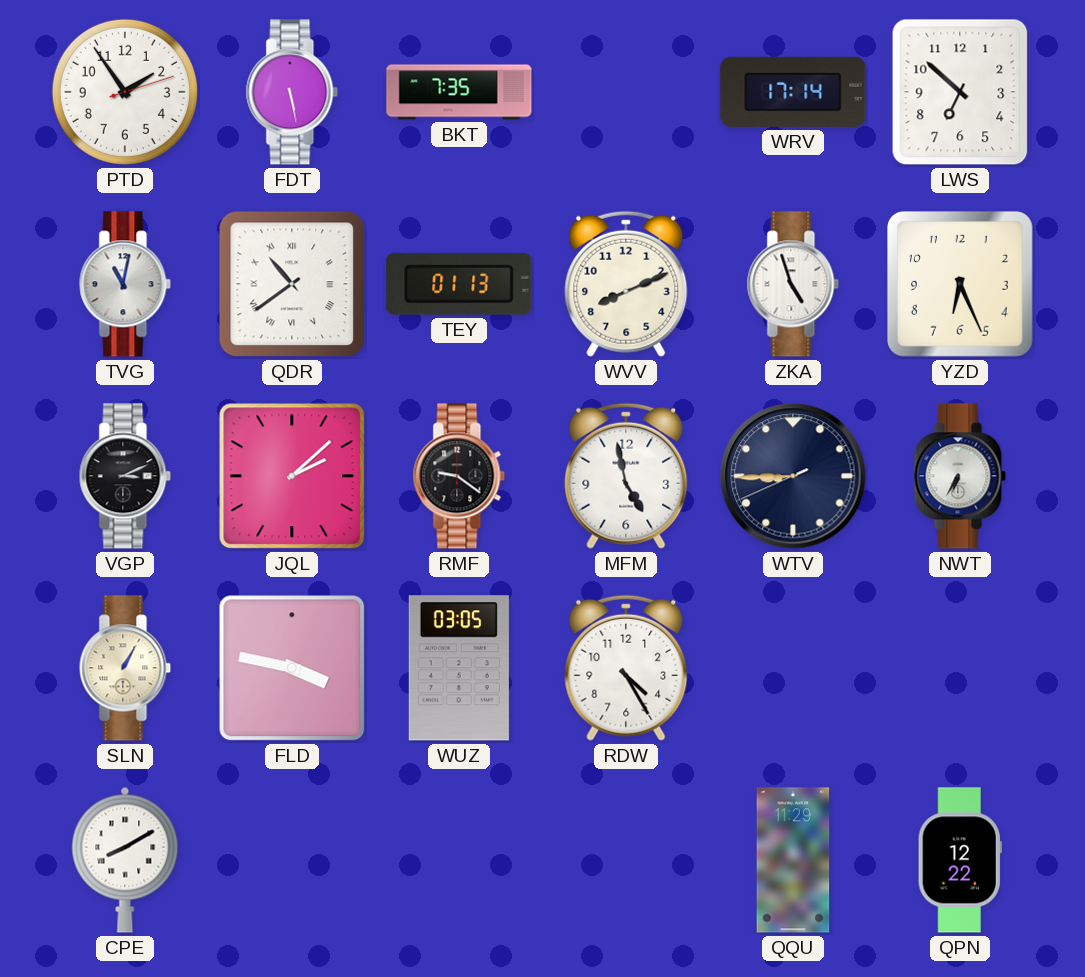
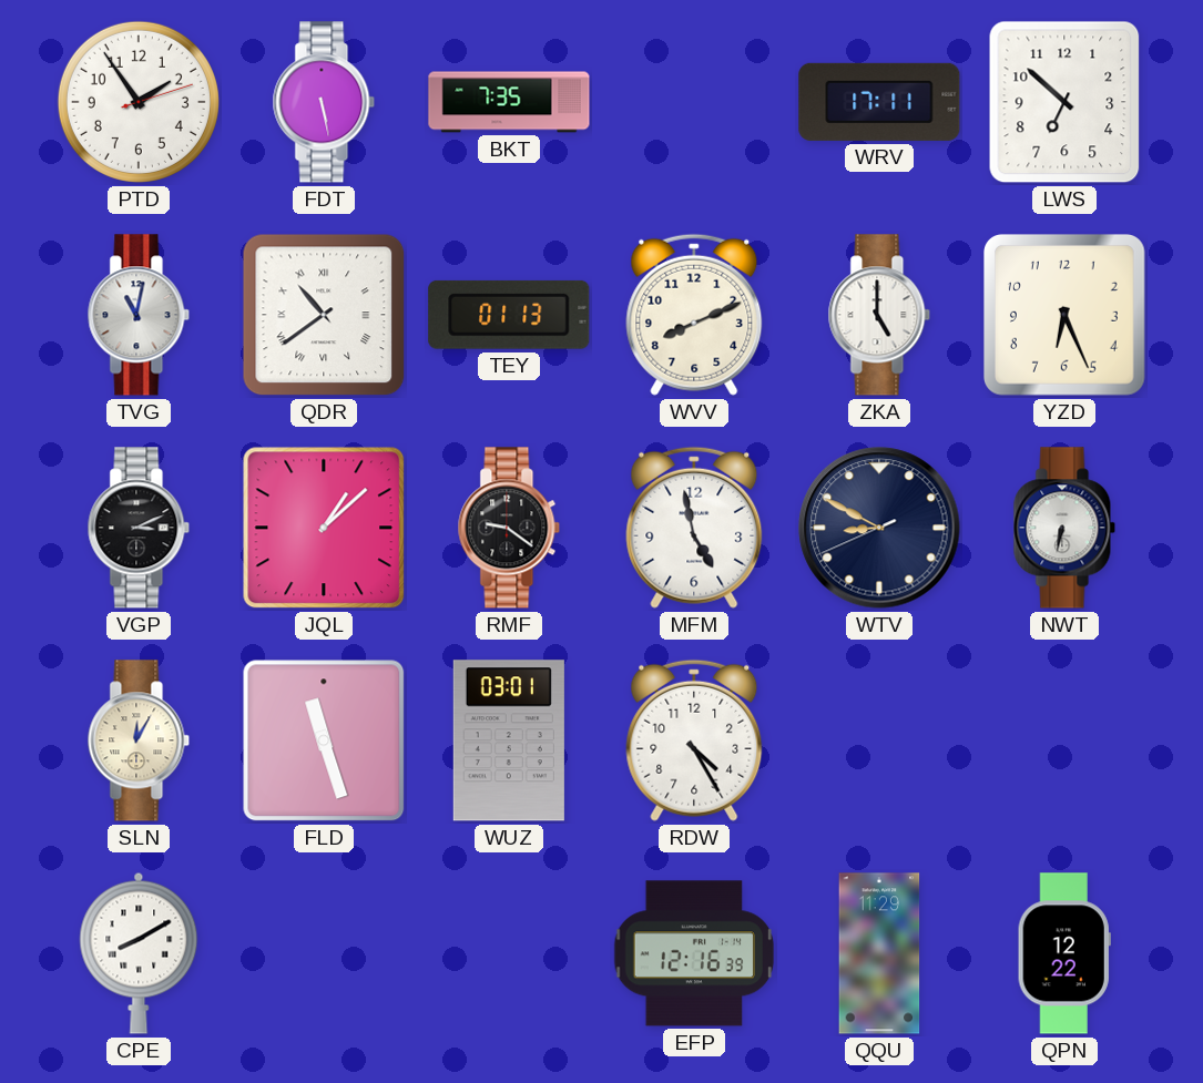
WRV: 17:14 -> 17:11 (879, 102)
ZKA: 4:57 -> 5:00 (879, 315)
JQL: 2:08 -> 1:08 (324, 528)
WTV: 8:44 -> 8:49 (879, 528)
NWT: 6:35 -> 6:32 (1064, 528)
SLN: 1:05 -> 12:05 (139, 740)
FLD: 3:47 -> 11:27 (324, 740)
WUZ: 03:05 -> 03:01 (509, 740)
EFP: none -> 12:16 (694, 953)
